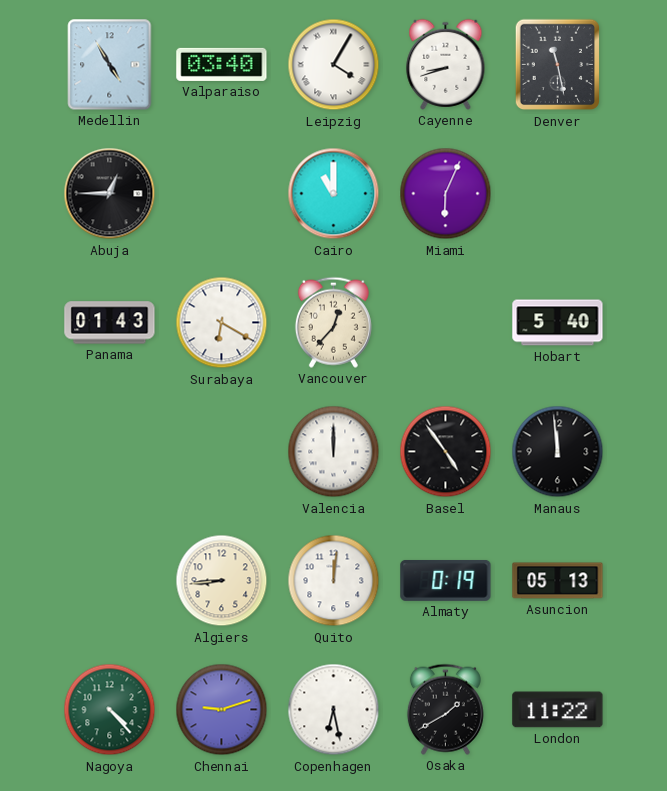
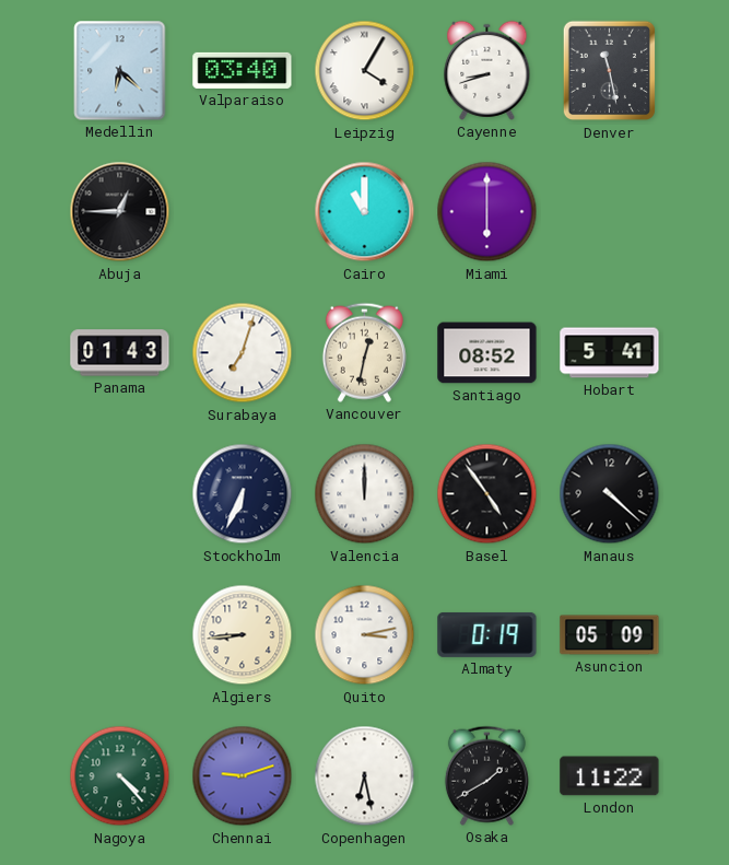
Medellin: 4:55 -> 6:22 (120, 71)
Miami: 6:04 -> 6:00 (487, 212)
Surabaya: 6:20 -> 7:03 (243, 353)
Vancouver: 12:37 -> 12:32 (364, 352)
Santiago: none -> 08:52 (487, 353)
Hobart: 5:40 -> 5:41 (610, 353)
Stockholm: none -> 6:34 (243, 494)
Manaus: 11:59 -> 4:22 (610, 494)
Quito: 12:01 -> 3:13 (365, 635)
Asuncion: 05:13 -> 05:09 (610, 635)
